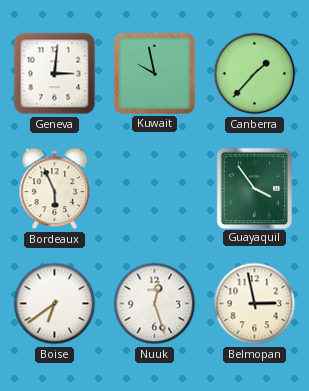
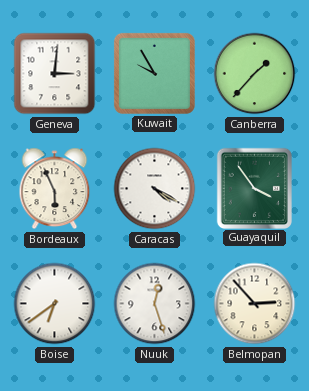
Kuwait: 9:58 -> 9:55 (154, 73)
Caracas: none -> 4:20 (155, 189)
Belmopan: 2:58 -> 2:53 (255, 304)
